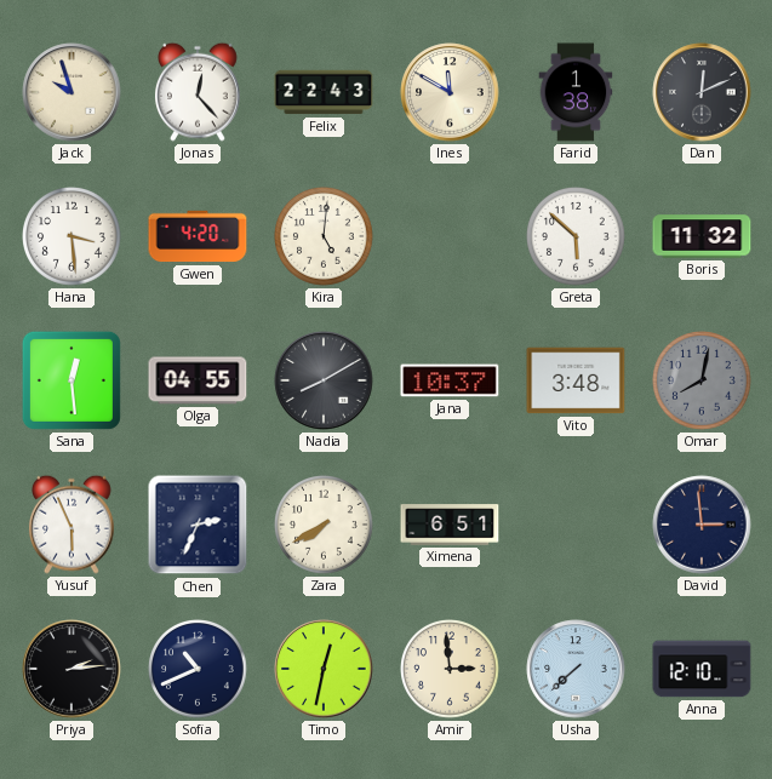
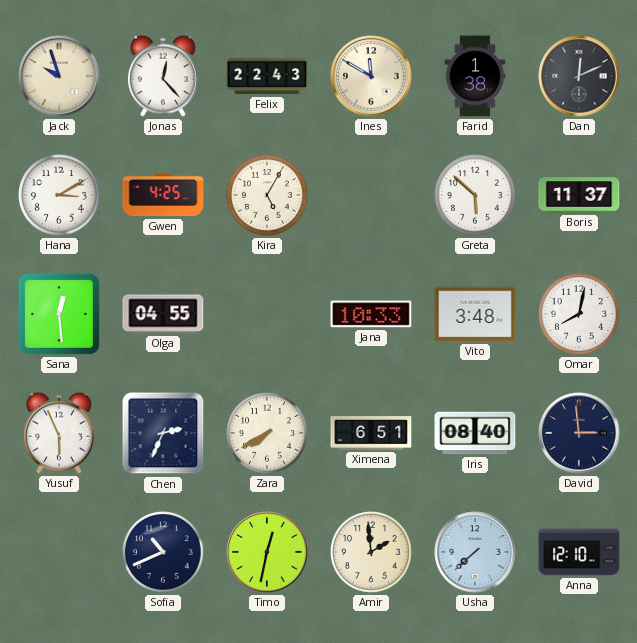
Hana: 3:29 -> 3:10 (60, 196)
Gwen: 4:20 -> 4:25 (163, 195)
Kira: 5:01 -> 5:05 (268, 196)
Boris: 11:32 -> 11:37 (579, 195)
Nadia: 8:10 -> none (324, 380)
Jana: 10:37 -> 10:33 (371, 314)
Omar dial: grey -> white (580, 315)
Iris: none -> 08:40 (475, 433)
Priya: 2:14 -> none (72, 669)
Amir: 2:59 -> 1:59 (372, 553)
